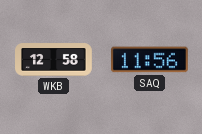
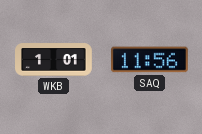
WKB: 12:58 -> 1:01 (54, 60)
